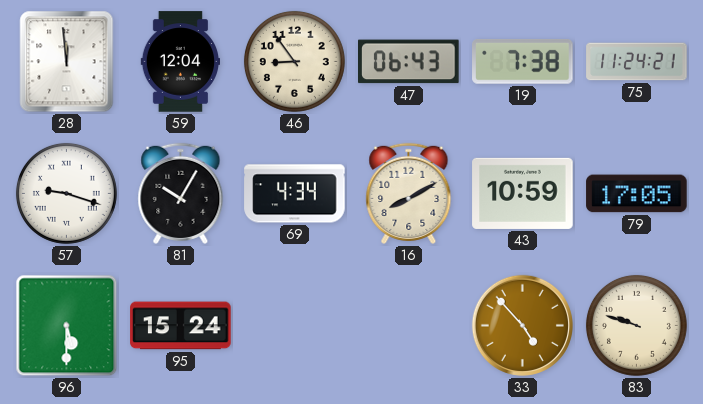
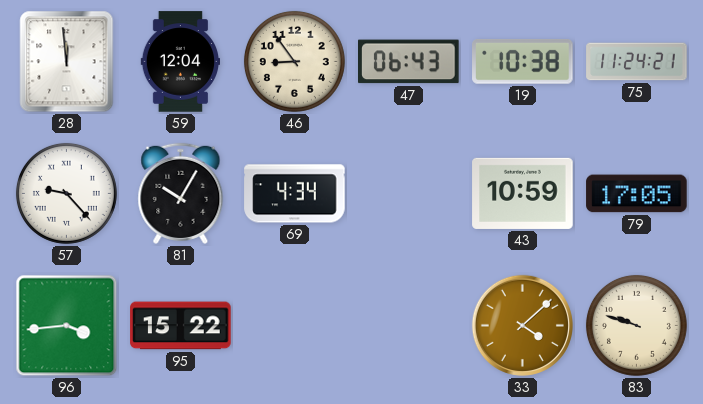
19: 7:38 -> 10:38 (523, 62)
57: 9:18 -> 9:23 (66, 193)
16: 8:10 -> none (409, 193)
96: 5:30 -> 3:44 (67, 326)
95: 15:24 -> 15:22 (181, 326)
33: 4:53 -> 4:08 (522, 325)
